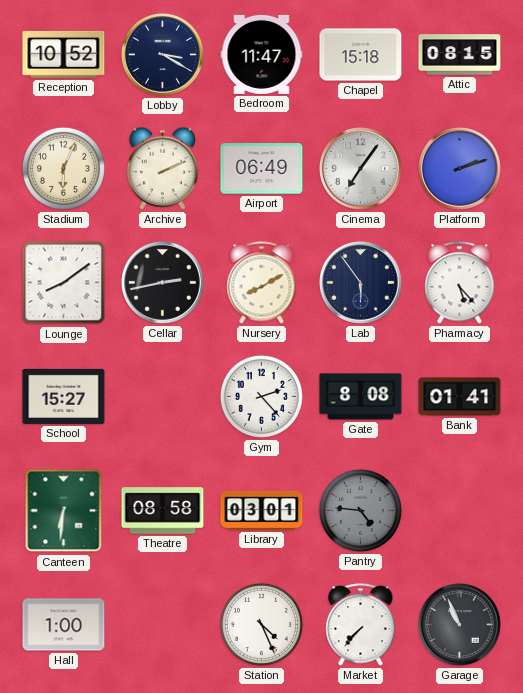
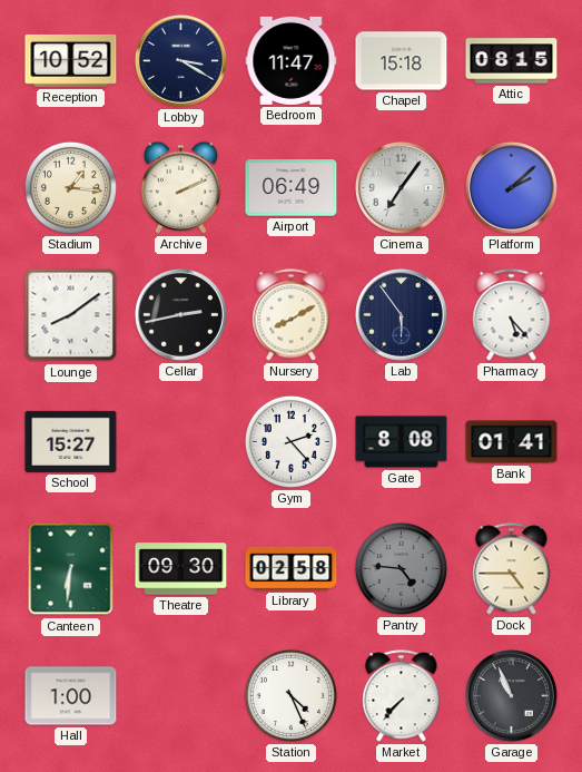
Stadium: 6:04 -> 1:16 (70, 187)
Platform: 2:12 -> 2:08 (511, 187)
Theatre: 08:58 -> 09:30 (181, 569)
Library: 03:01 -> 02:58 (292, 568)
Dock: none -> 4:45 (512, 569)
